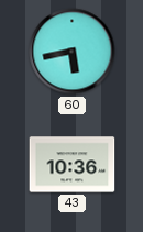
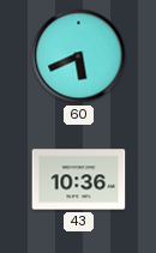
60: 5:43 -> 5:41 (79, 56)
